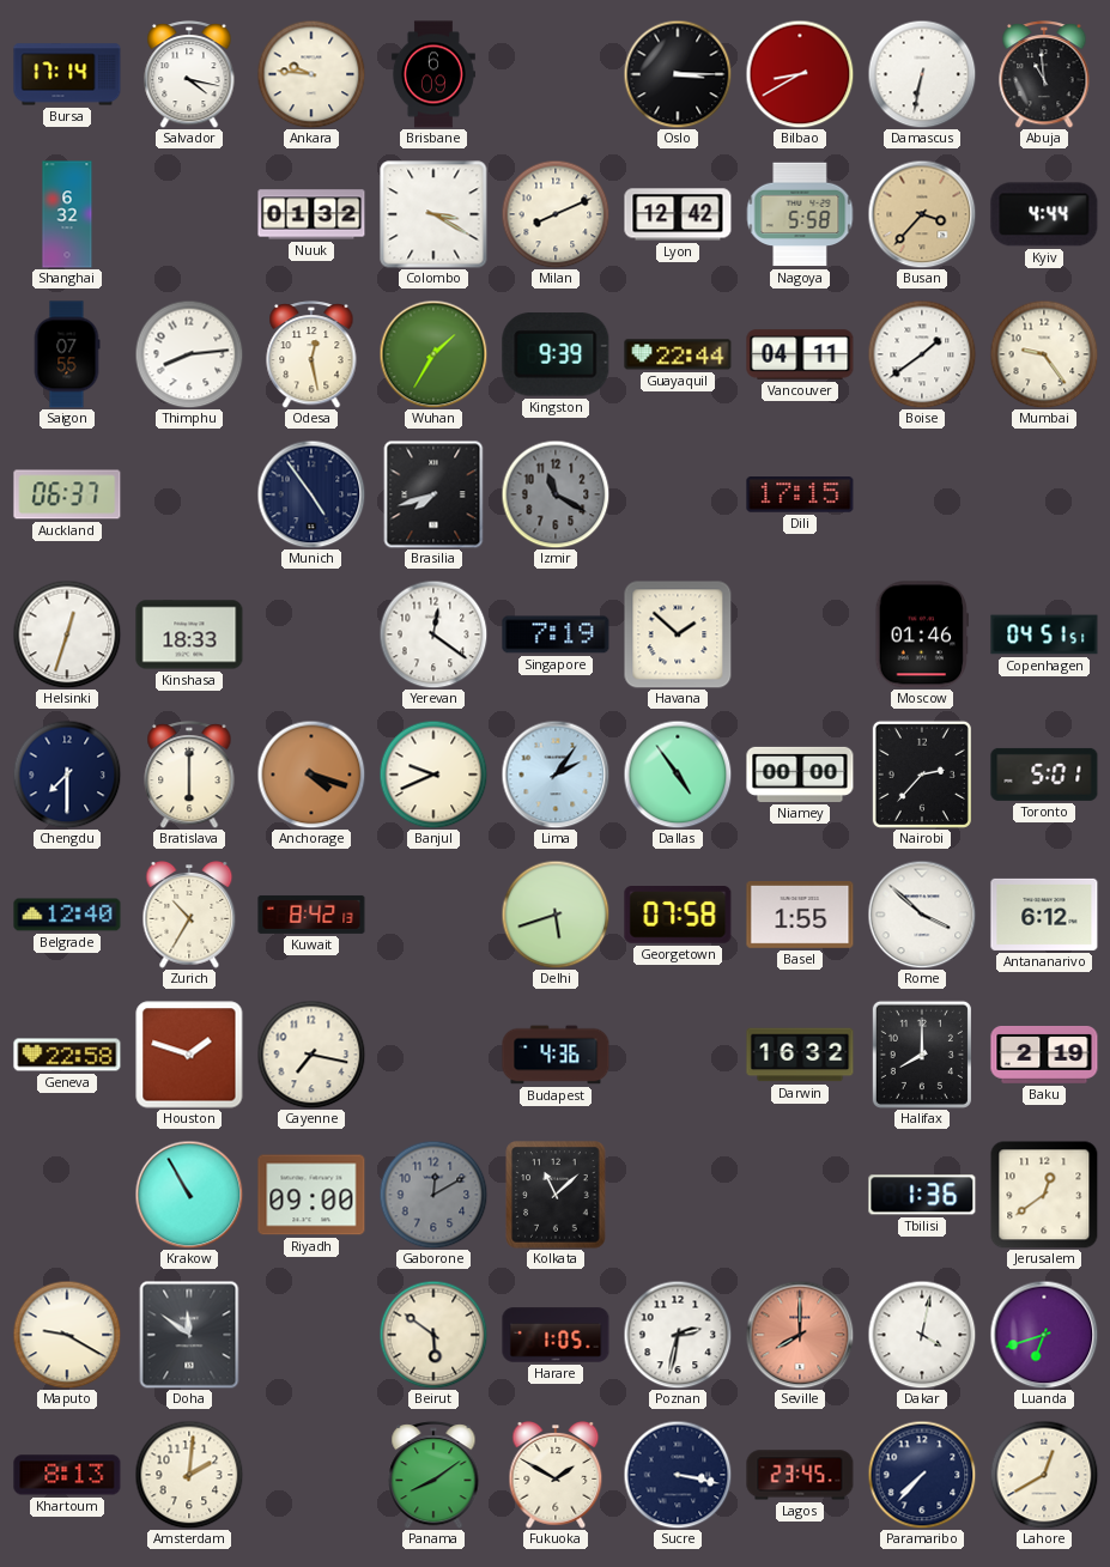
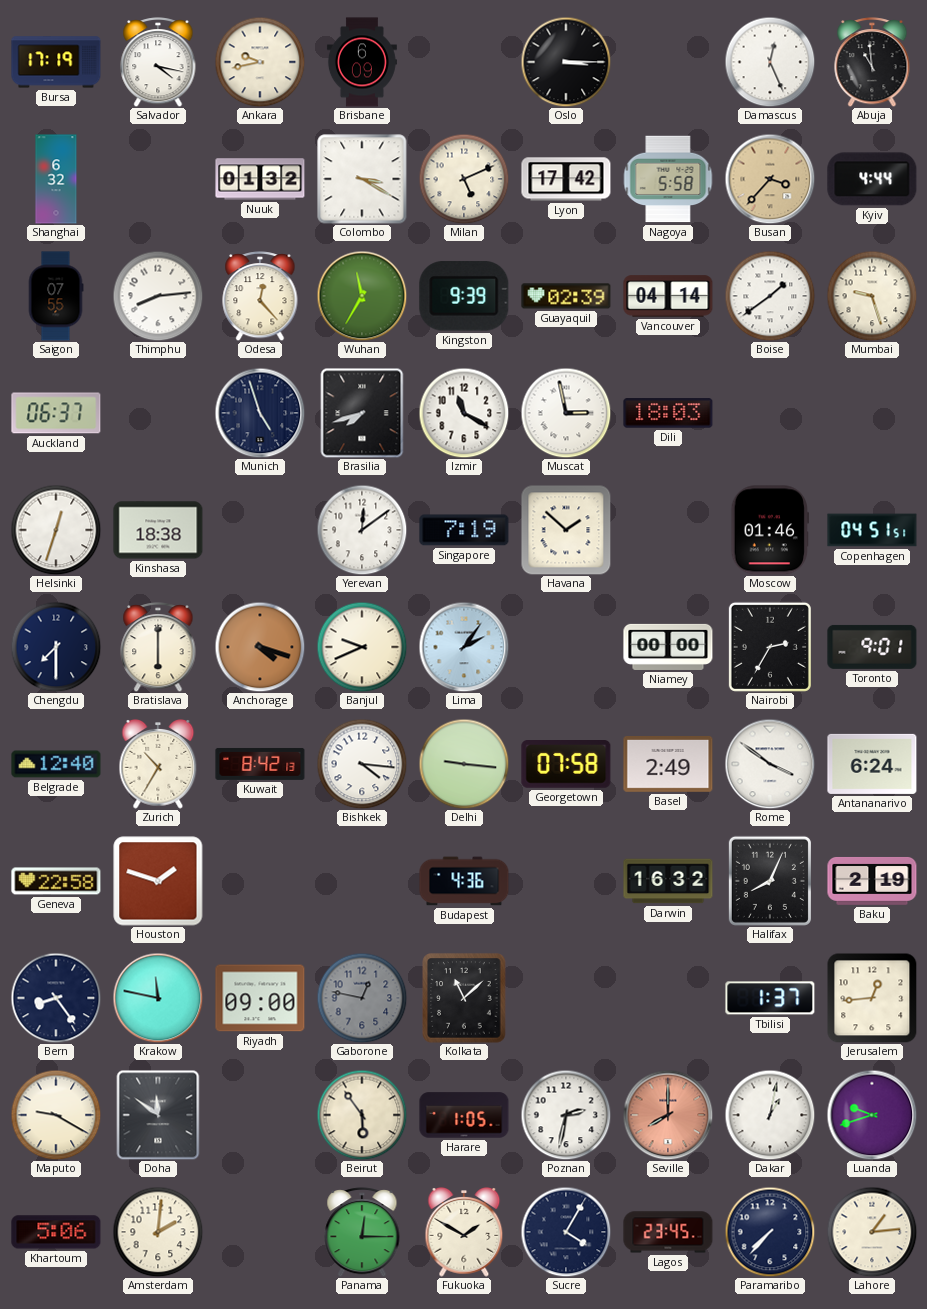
Bursa: 17:14 -> 17:19 (56, 62)
Ankara: 9:46 -> 9:43 (260, 62)
Bilbao: 8:40 -> none (800, 74)
Damascus: 6:32 -> 12:26 (770, 62)
Milan: 8:11 -> 5:11 (464, 179)
Lyon: 12:42 -> 17:42 (566, 179)
Odesa: 12:28 -> 12:23 (260, 296)
Wuhan: 1:35 -> 11:35 (362, 296)
Guayaquil: 22:44 -> 02:39 (566, 296)
Vancouver: 04:11 -> 04:14 (668, 296)
Mumbai: 9:24 -> 9:27 (872, 296)
Munich: 4:54 -> 4:57 (260, 413)
Izmir dial: grey -> white (464, 413)
Muscat: none -> 2:58 (566, 413)
Dili: 17:15 -> 18:03 (668, 413)
Kinshasa: 18:33 -> 18:38 (158, 530)
Yerevan: 12:21 -> 12:09 (362, 530)
Dallas: 4:54 -> none (678, 775)
Nairobi: 2:37 -> 2:35 (770, 647)
Toronto: 5:01 -> 9:01 (872, 647)
Bishkek: none -> 4:16 (362, 764)
Delhi: 5:42 -> 9:16 (464, 764)
Basel: 1:55 -> 2:49 (668, 765)
Rome: 3:52 -> 3:51 (770, 764)
Antananarivo: 6:12 -> 6:24 (872, 764)
Cayenne: 7:17 -> none (311, 1055)
Halifax: 8:00 -> 8:04 (770, 881)
Bern: none -> 8:24 (56, 998)
Krakow: 10:55 -> 11:47 (158, 998)
Gaborone: 12:10 -> 12:47 (362, 998)
Tbilisi: 1:36 -> 1:37 (770, 998)
Jerusalem: 12:39 -> 12:44 (872, 998)
Beirut: 5:51 -> 5:54 (362, 1115)
Dakar: 4:02 -> 1:02 (770, 1115)
Luanda: 6:42 -> 9:42 (872, 1115)
Khartoum: 8:13 -> 5:06 (56, 1232)
Panama: 8:09 -> 12:15 (362, 1232)
Sucre: 3:17 -> 4:05 (566, 1232)
Lahore: 12:40 -> 1:14 (872, 1232)
